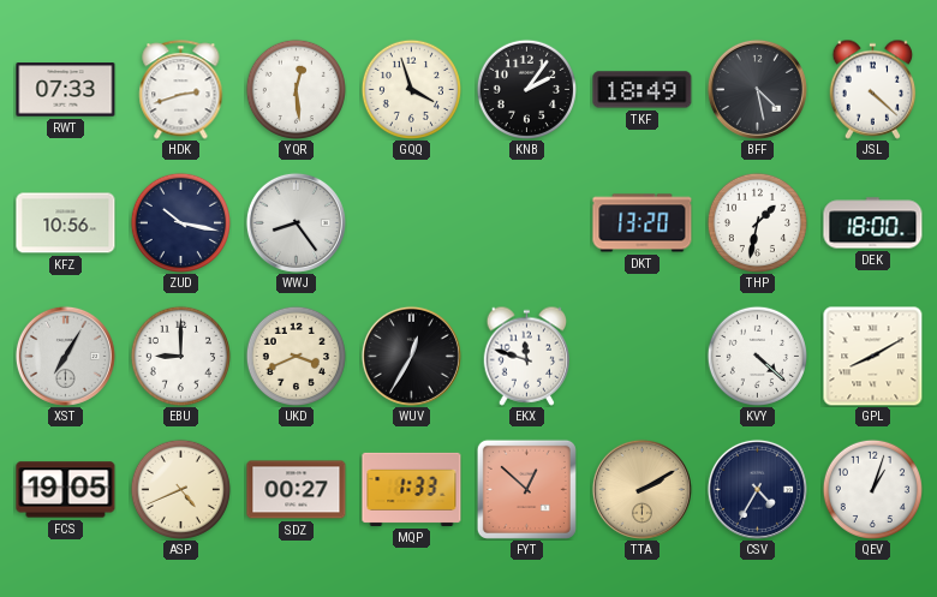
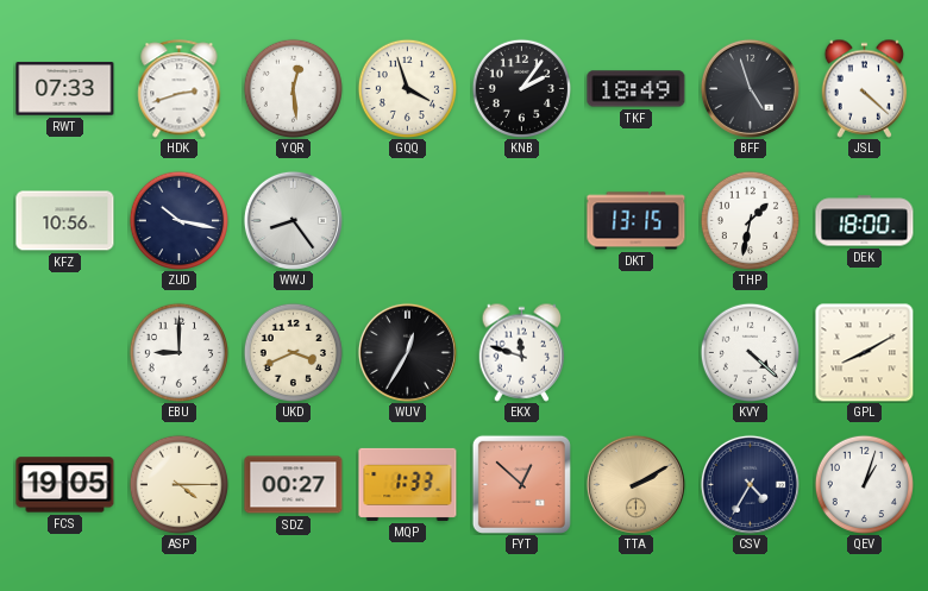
BFF: 4:28 -> 4:57 (750, 88)
DKT: 13:20 -> 13:15 (637, 221)
XST: 7:05 -> none (65, 356)
ASP: 4:41 -> 4:15 (178, 484)
